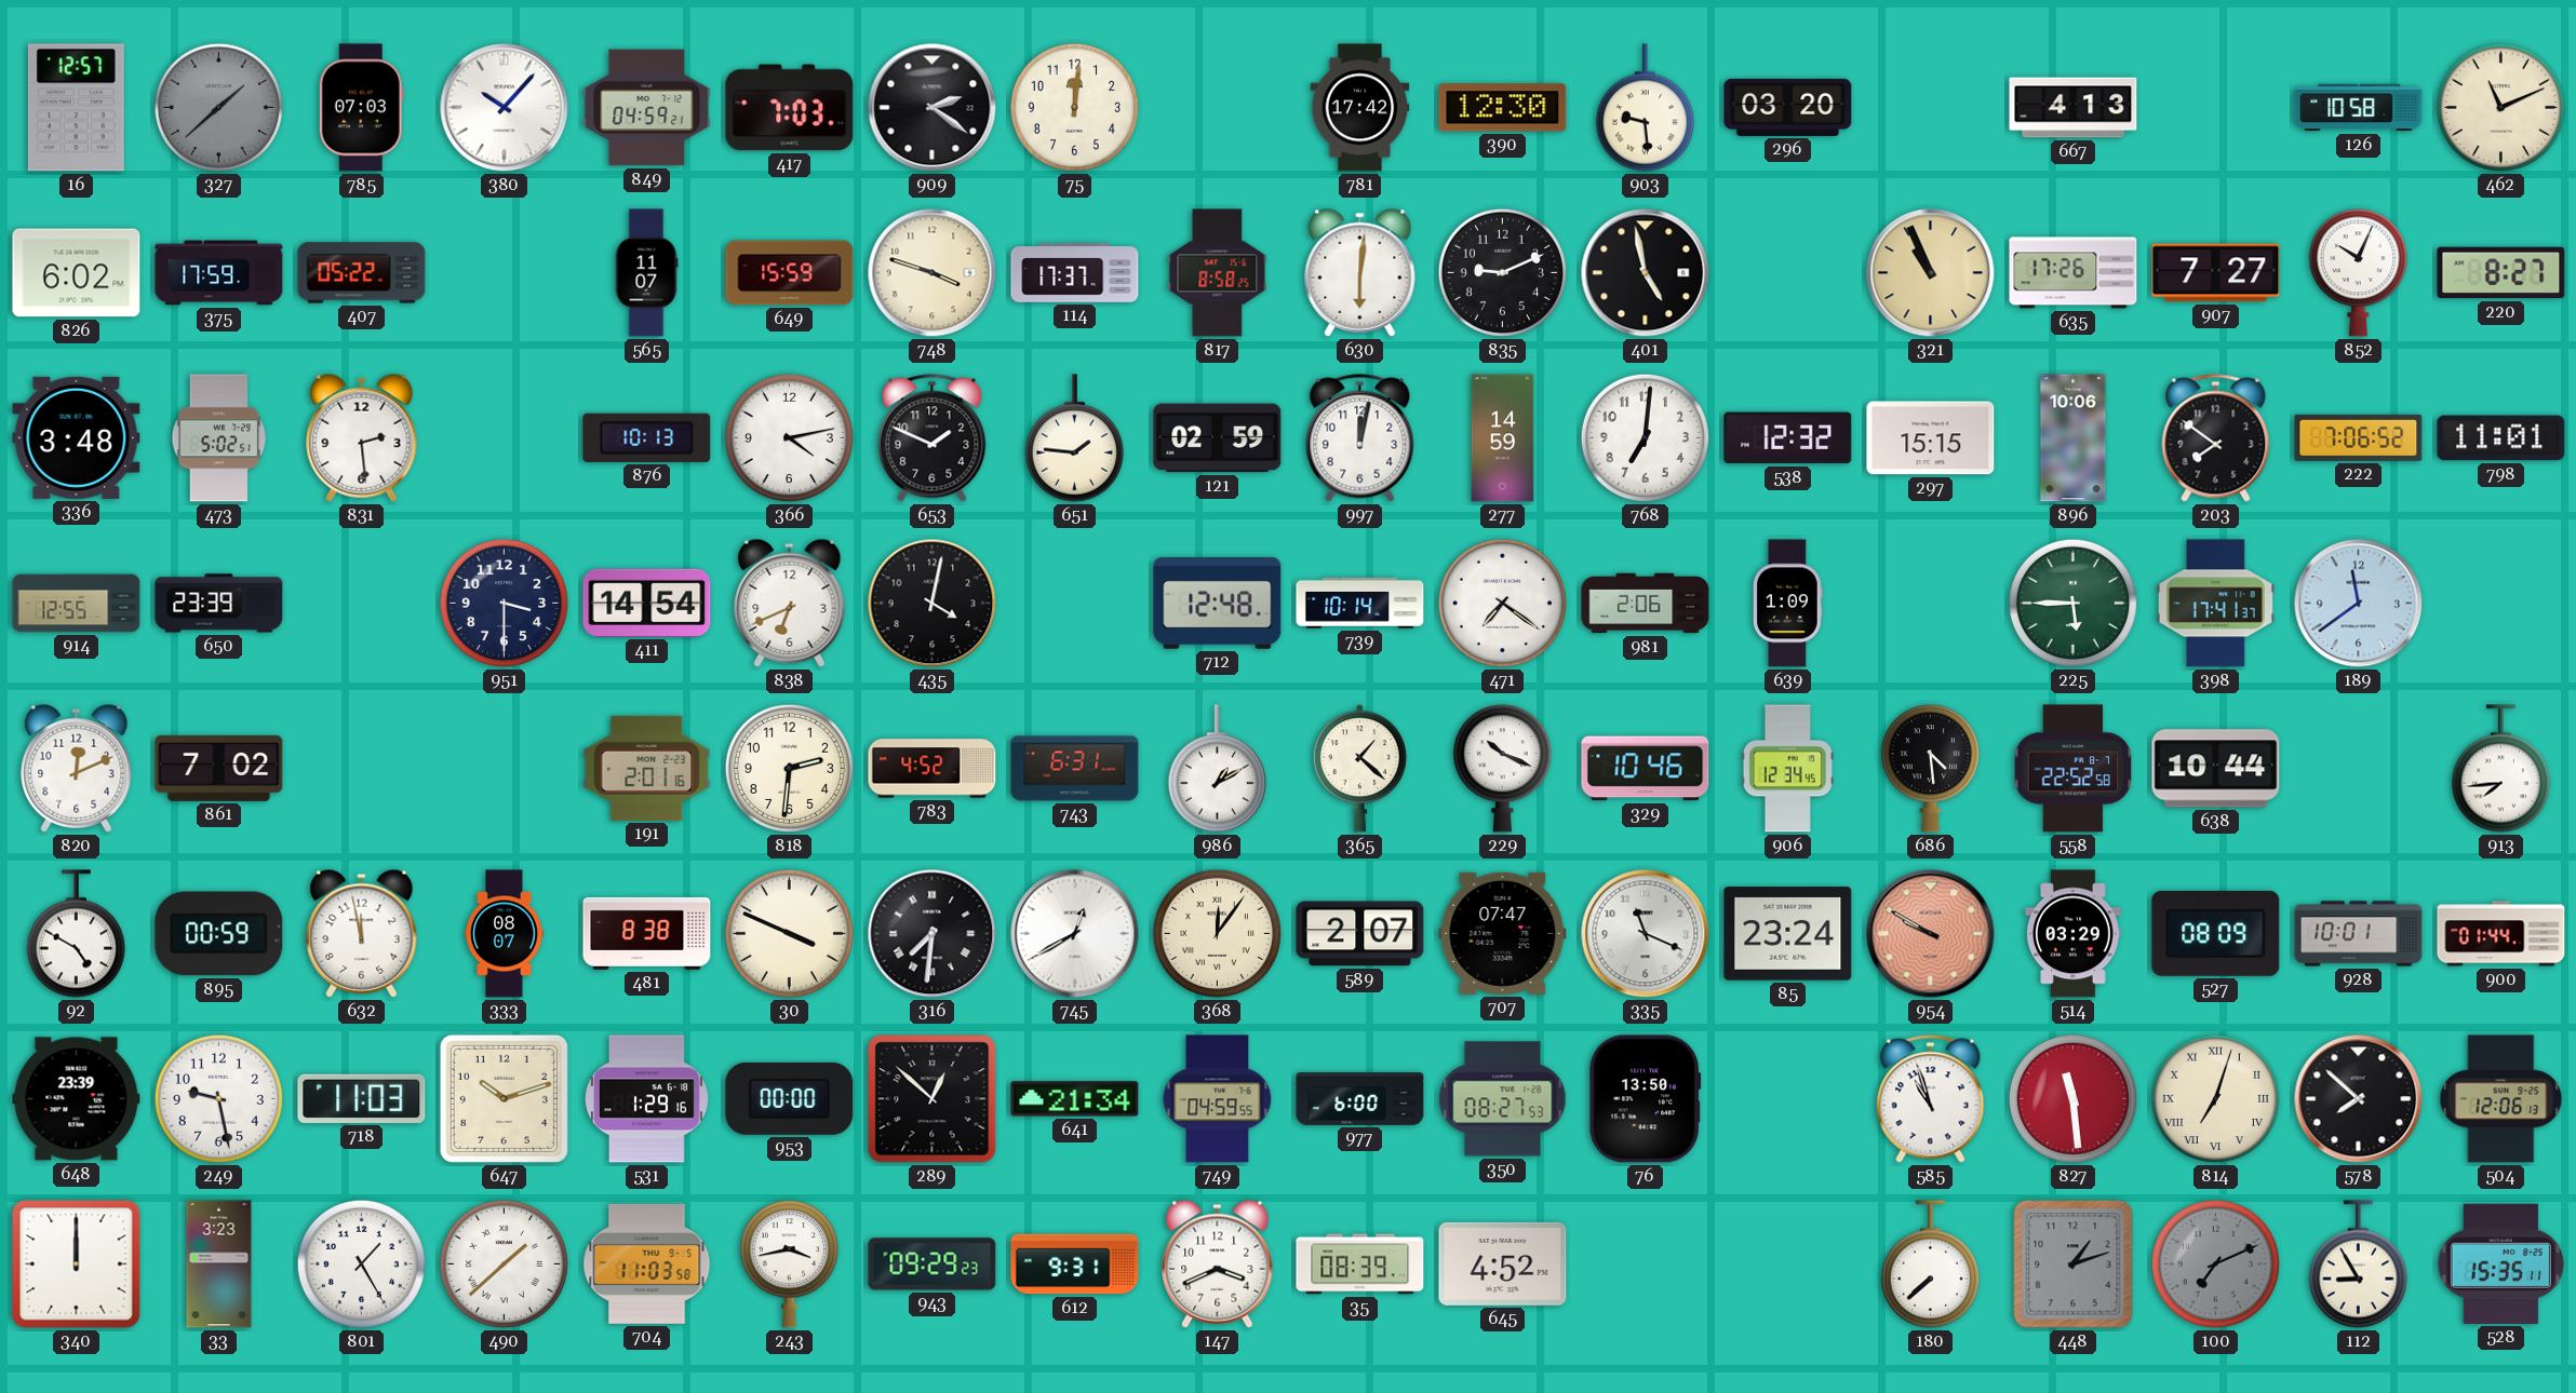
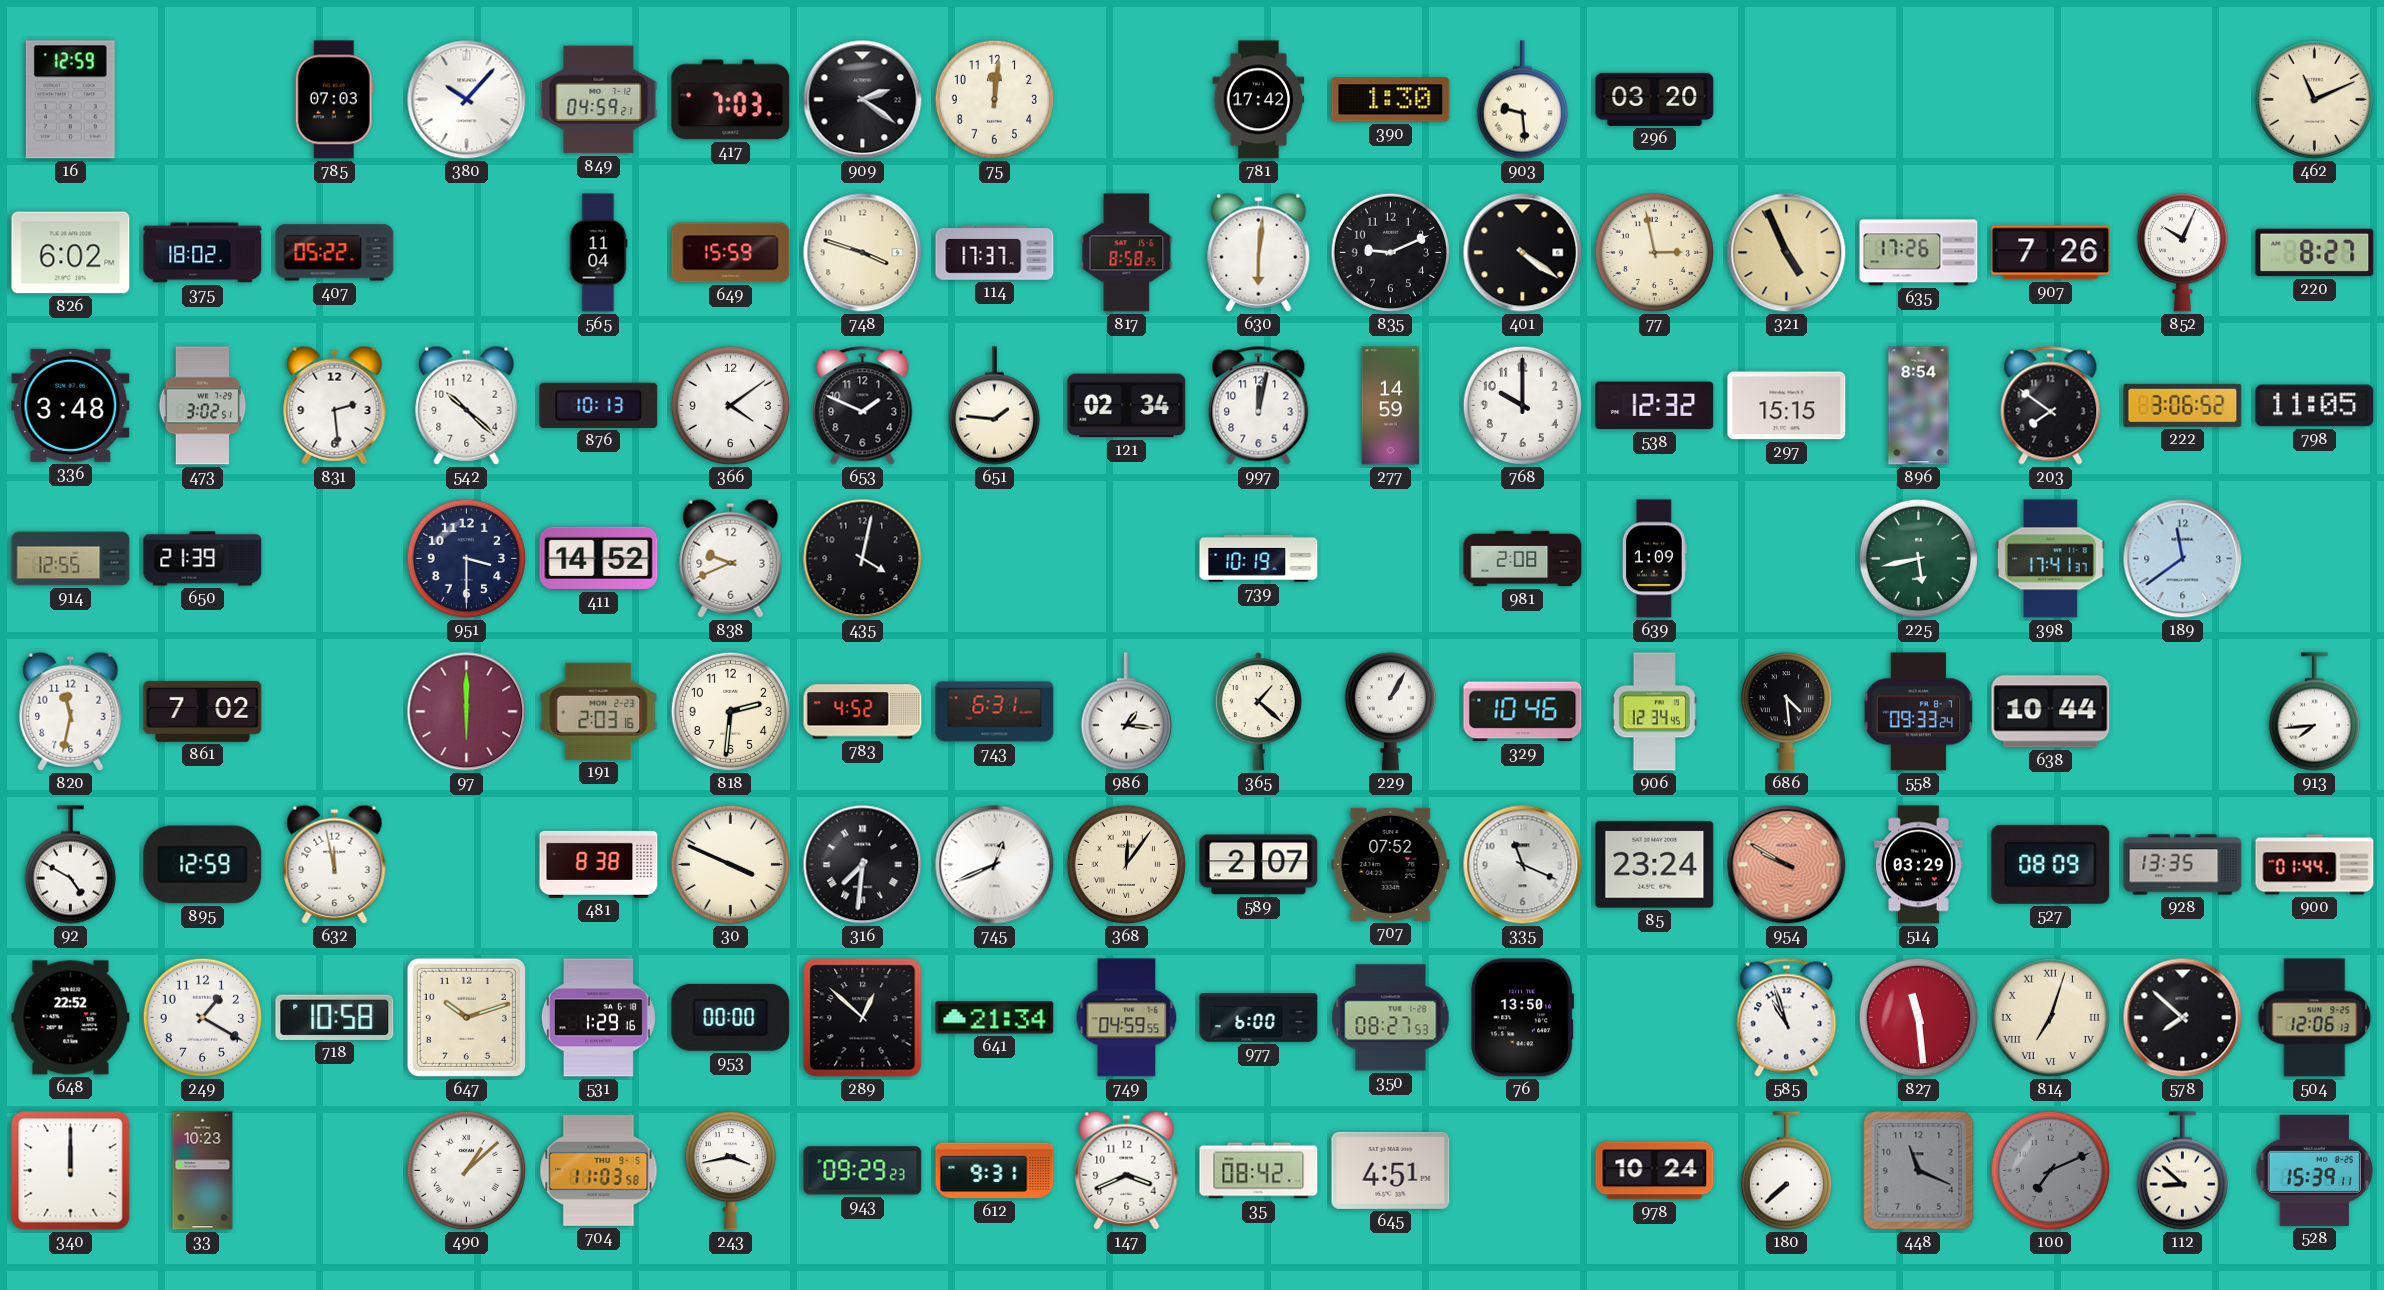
16: 12:57 -> 12:59 (70, 100)
327: 1:38 -> none (218, 107)
390: 12:30 -> 1:30 (1391, 100)
667: 4:13 -> none (2074, 108)
126: 10:58 -> none (2359, 108)
375: 17:59 -> 18:02 (203, 253)
565: 11:07 -> 11:04 (598, 253)
401: 4:58 -> 4:21 (1523, 253)
77: none -> 2:58 (1654, 252)
321: 10:56 -> 4:56 (1787, 253)
907: 7:27 -> 7:26 (2051, 253)
473: 5:02 -> 3:02 (203, 406)
542: none -> 10:22 (467, 405)
366: 4:13 -> 4:09 (730, 405)
121: 02:59 -> 02:34 (1127, 406)
768: 7:01 -> 10:00 (1522, 405)
896: 10:06 -> 8:54 (1919, 406)
222: 7:06 -> 3:06 (2183, 405)
798: 11:01 -> 11:05 (2315, 406)
650: 23:39 -> 21:39 (203, 559)
411: 14:54 -> 14:52 (599, 558)
838: 6:41 -> 9:41 (731, 558)
712: 12:48 -> none (1218, 604)
739: 10:14 -> 10:19 (1259, 558)
471: 7:21 -> none (1502, 603)
981: 2:06 -> 2:08 (1523, 559)
225: 5:45 -> 5:43 (1918, 558)
820: 12:11 -> 11:32 (71, 711)
97: none -> 6:00 (467, 712)
191: 2:01 -> 2:03 (599, 711)
986: 1:10 -> 1:16 (1126, 712)
229: 10:19 -> 1:05 (1390, 712)
558: 22:52 -> 09:33 (1919, 712)
895: 00:59 -> 12:59 (203, 865)
333: 08:07 -> none (505, 934)
745: 12:40 -> 12:41 (995, 865)
707: 07:47 -> 07:52 (1391, 864)
928: 10:01 -> 13:35 (2183, 865)
648: 23:39 -> 22:52 (71, 1018)
249: 9:28 -> 1:20 (202, 1017)
718: 11:03 -> 10:58 (335, 1017)
33: 3:23 -> 10:23 (203, 1171)
801: 1:25 -> none (361, 1263)
490: 1:38 -> 1:08 (466, 1170)
35: 08:39 -> 08:42 (1259, 1171)
645: 4:52 -> 4:51 (1391, 1170)
978: none -> 10:24 (1655, 1171)
448: 1:12 -> 11:19 (1919, 1171)
112: 8:55 -> 8:52 (2182, 1171)
528: 15:35 -> 15:39 (2314, 1170)
